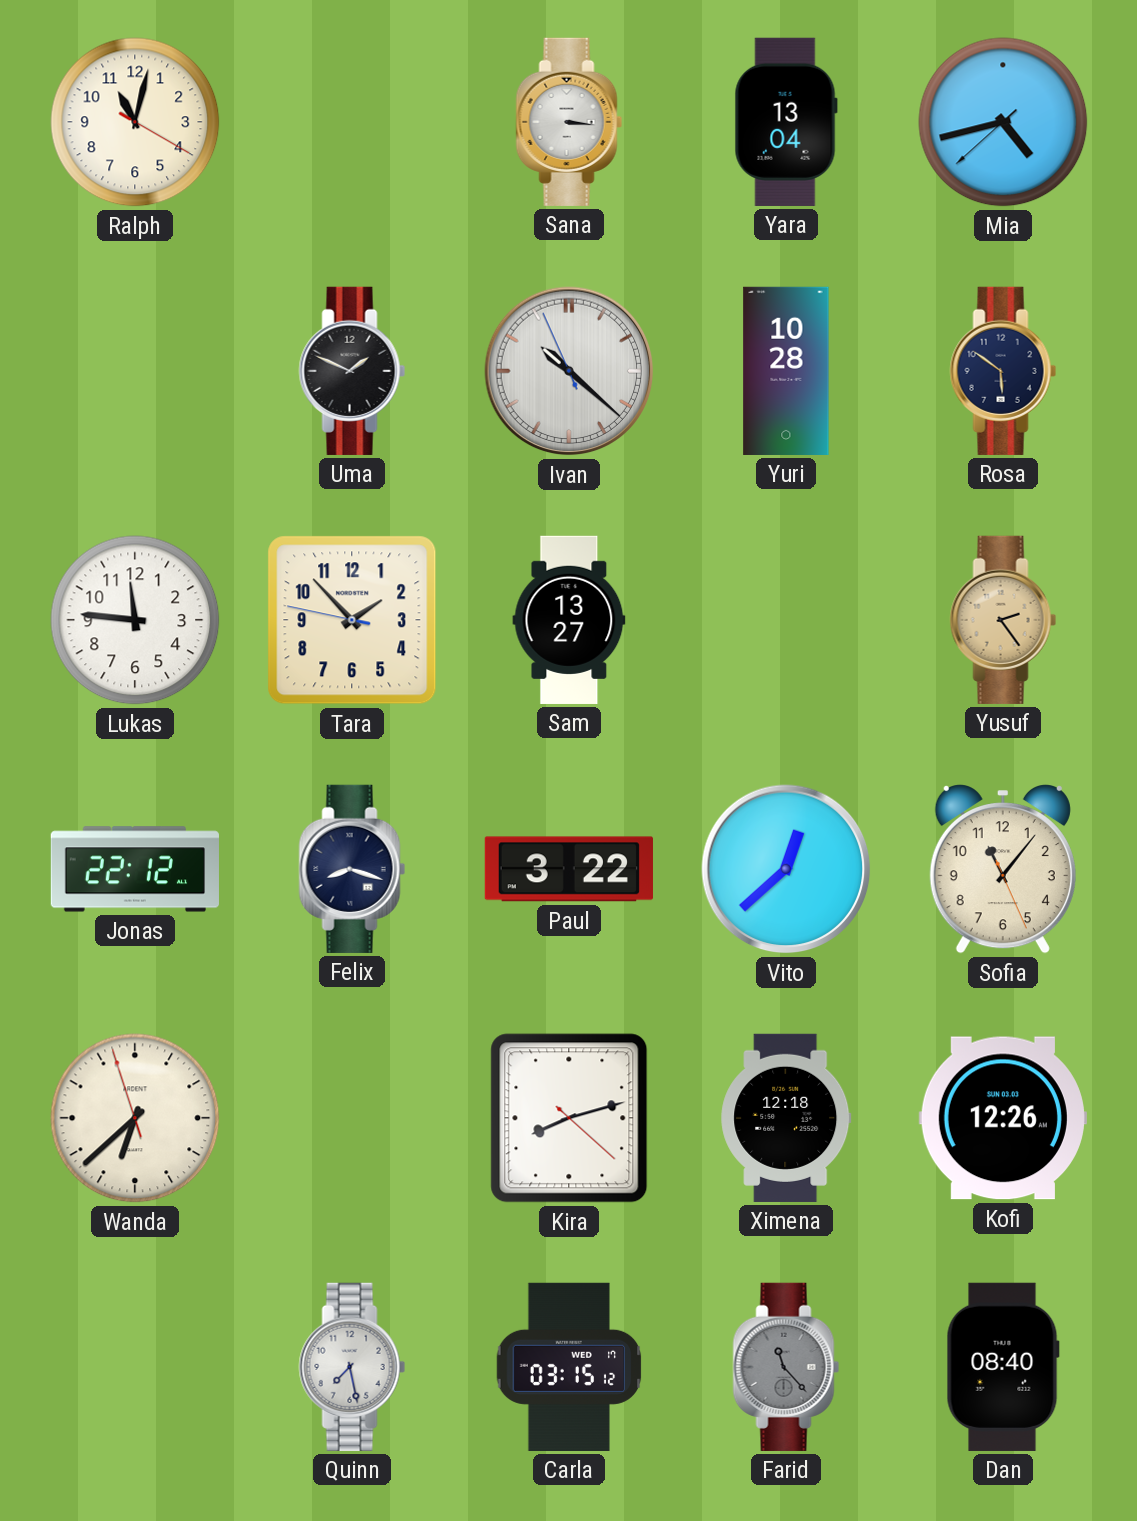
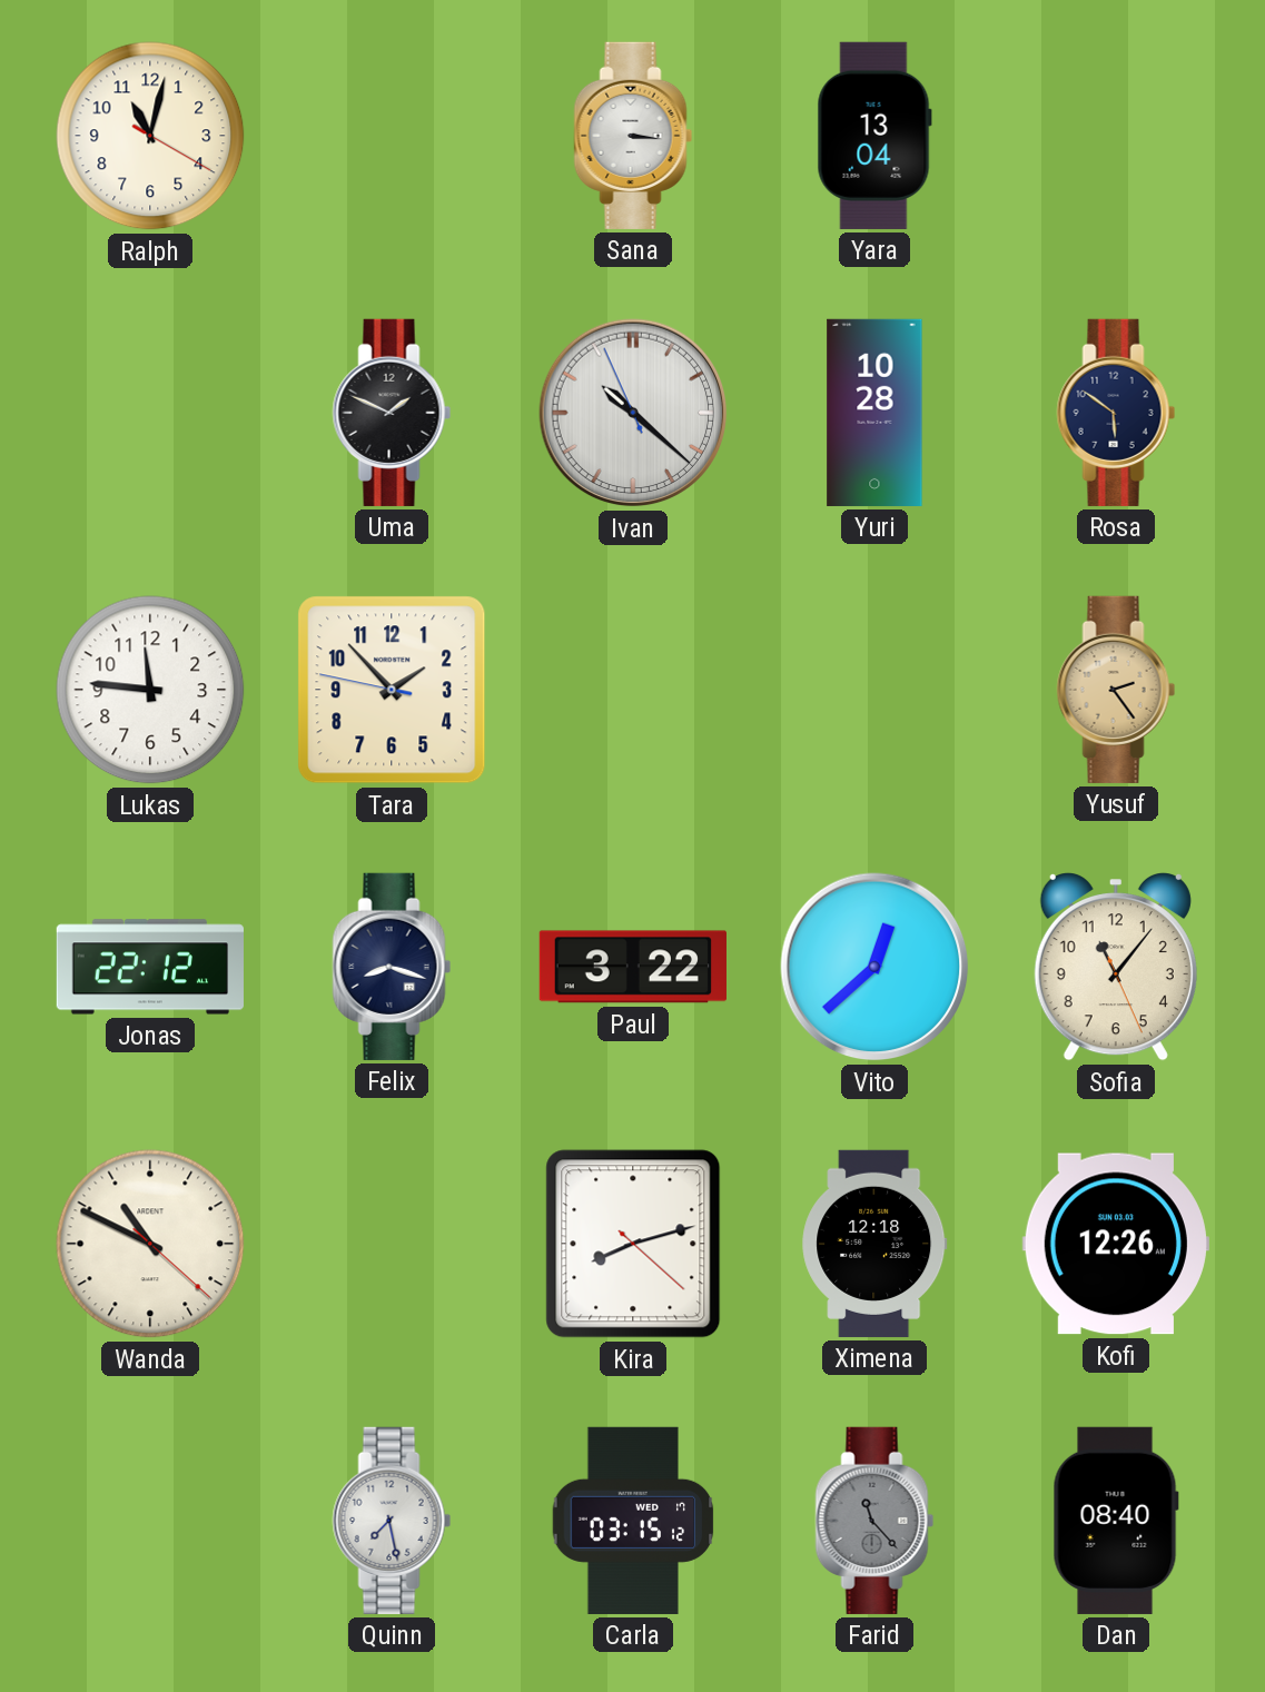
Mia: 4:42 -> none (1003, 122)
Sam: 13:27 -> none (569, 620)
Wanda: 6:37 -> 10:49 (150, 1244)
